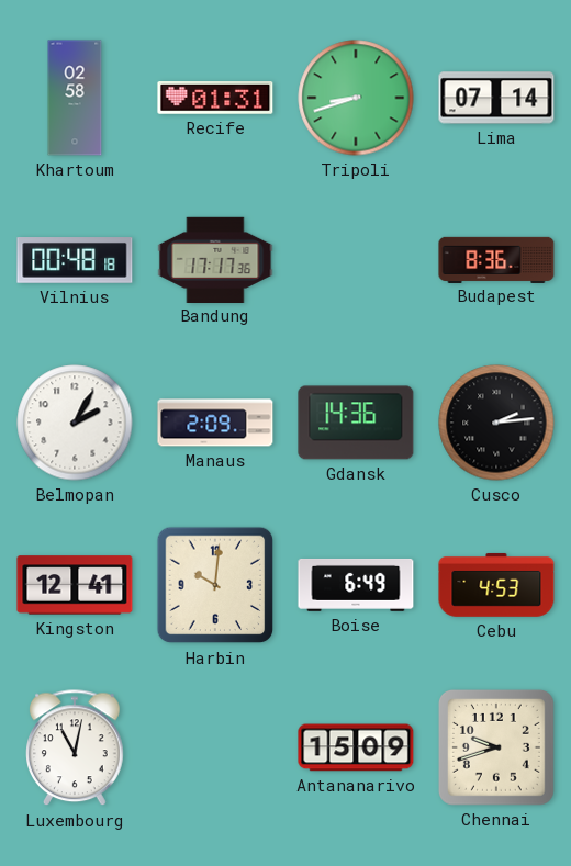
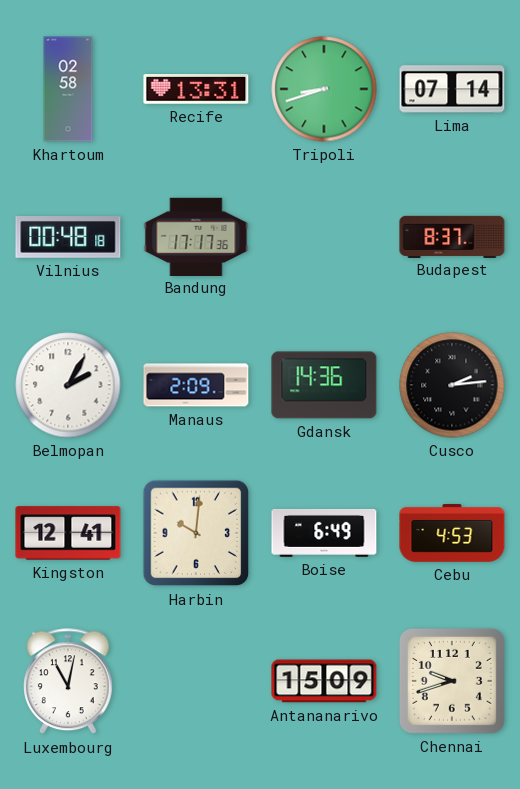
Recife: 01:31 -> 13:31 (196, 90)
Budapest: 8:36 -> 8:37 (452, 236)
